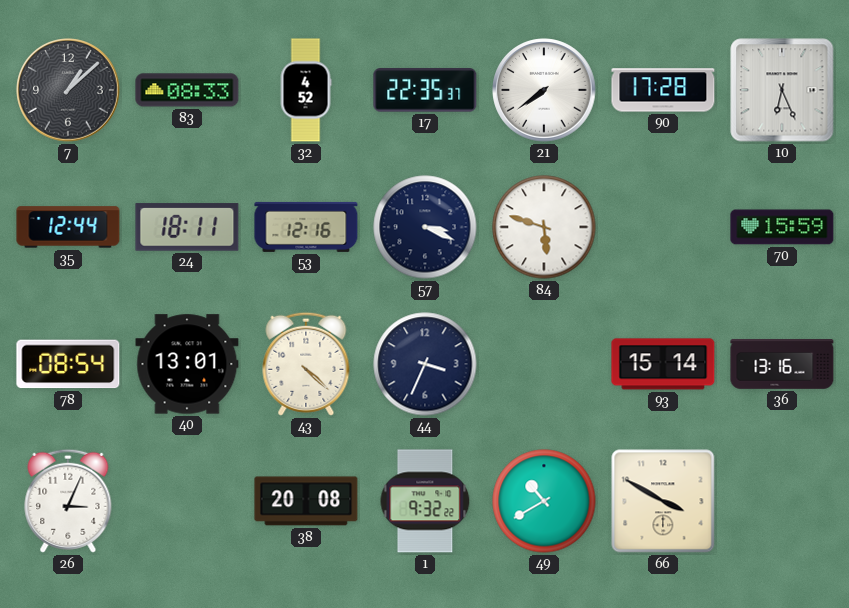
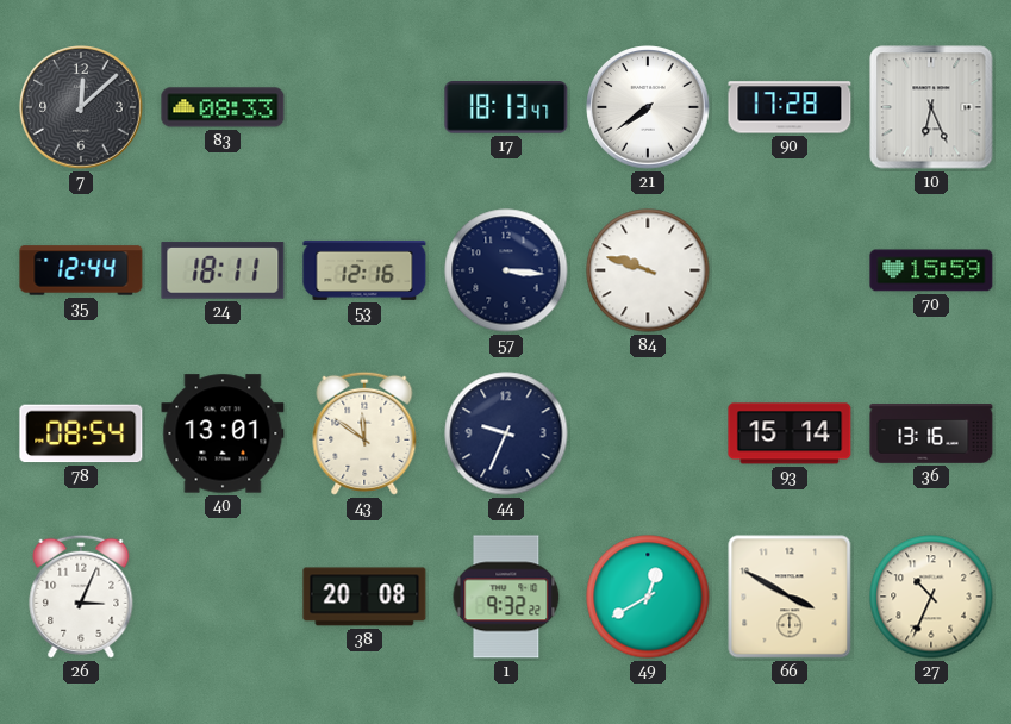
7: 1:08 -> 12:08 (81, 107)
32: 4:52 -> none (306, 90)
17: 22:35 -> 18:13 (506, 107)
57: 3:19 -> 3:16 (506, 270)
84: 5:48 -> 9:48 (648, 270)
43: 4:22 -> 11:51 (364, 433)
44: 3:34 -> 9:34 (506, 433)
49: 10:40 -> 12:40 (648, 597)
27: none -> 10:34 (931, 597)
